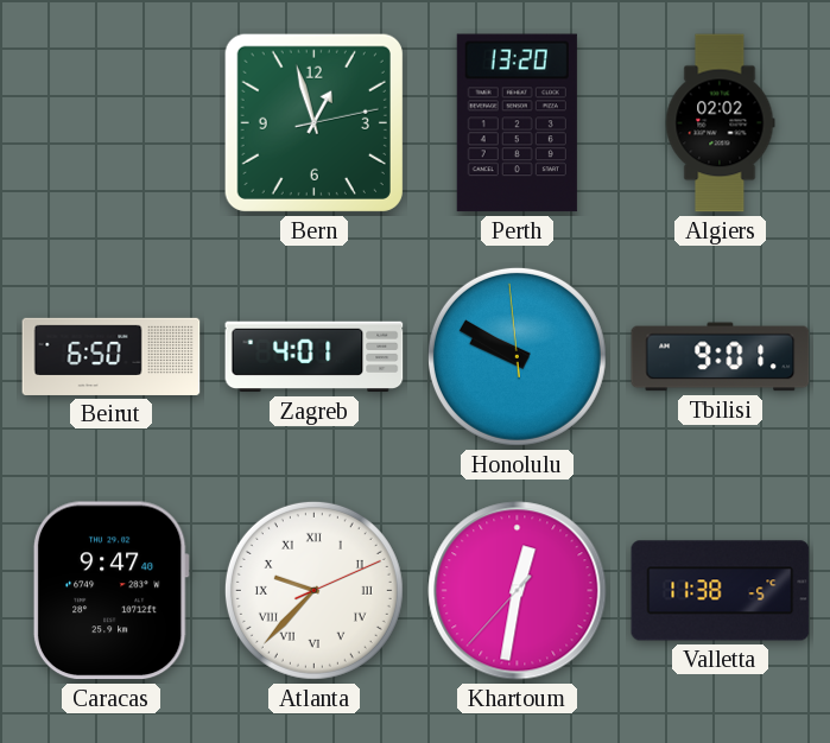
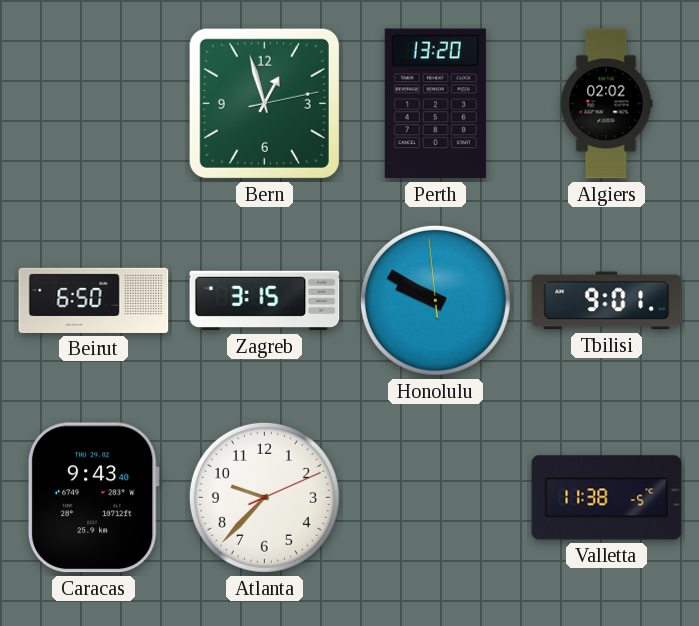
Zagreb: 4:01 -> 3:15 (265, 301)
Caracas: 9:47 -> 9:43 (93, 498)
Atlanta numerals: Roman -> Arabic (264, 497)
Khartoum: 12:31 -> none (518, 591)
